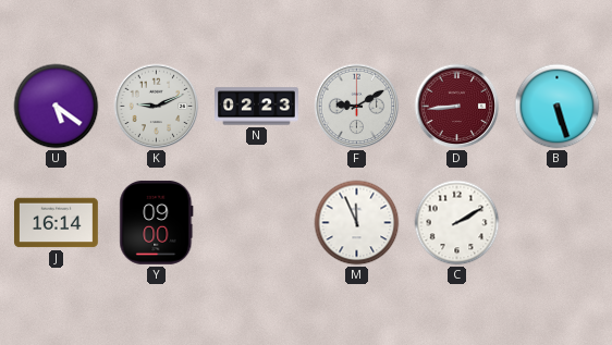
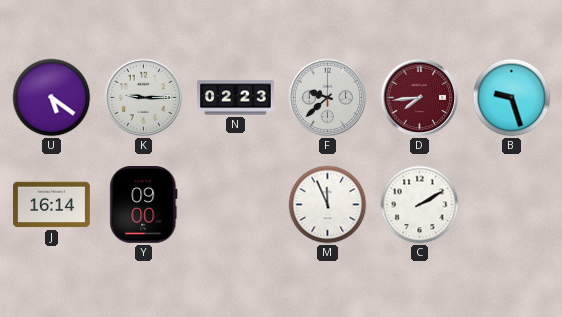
K: 9:11 -> 9:15 (144, 98)
F: 9:10 -> 9:38 (328, 98)
D: 8:44 -> 7:44 (420, 98)
B: 5:27 -> 9:27 (512, 98)
